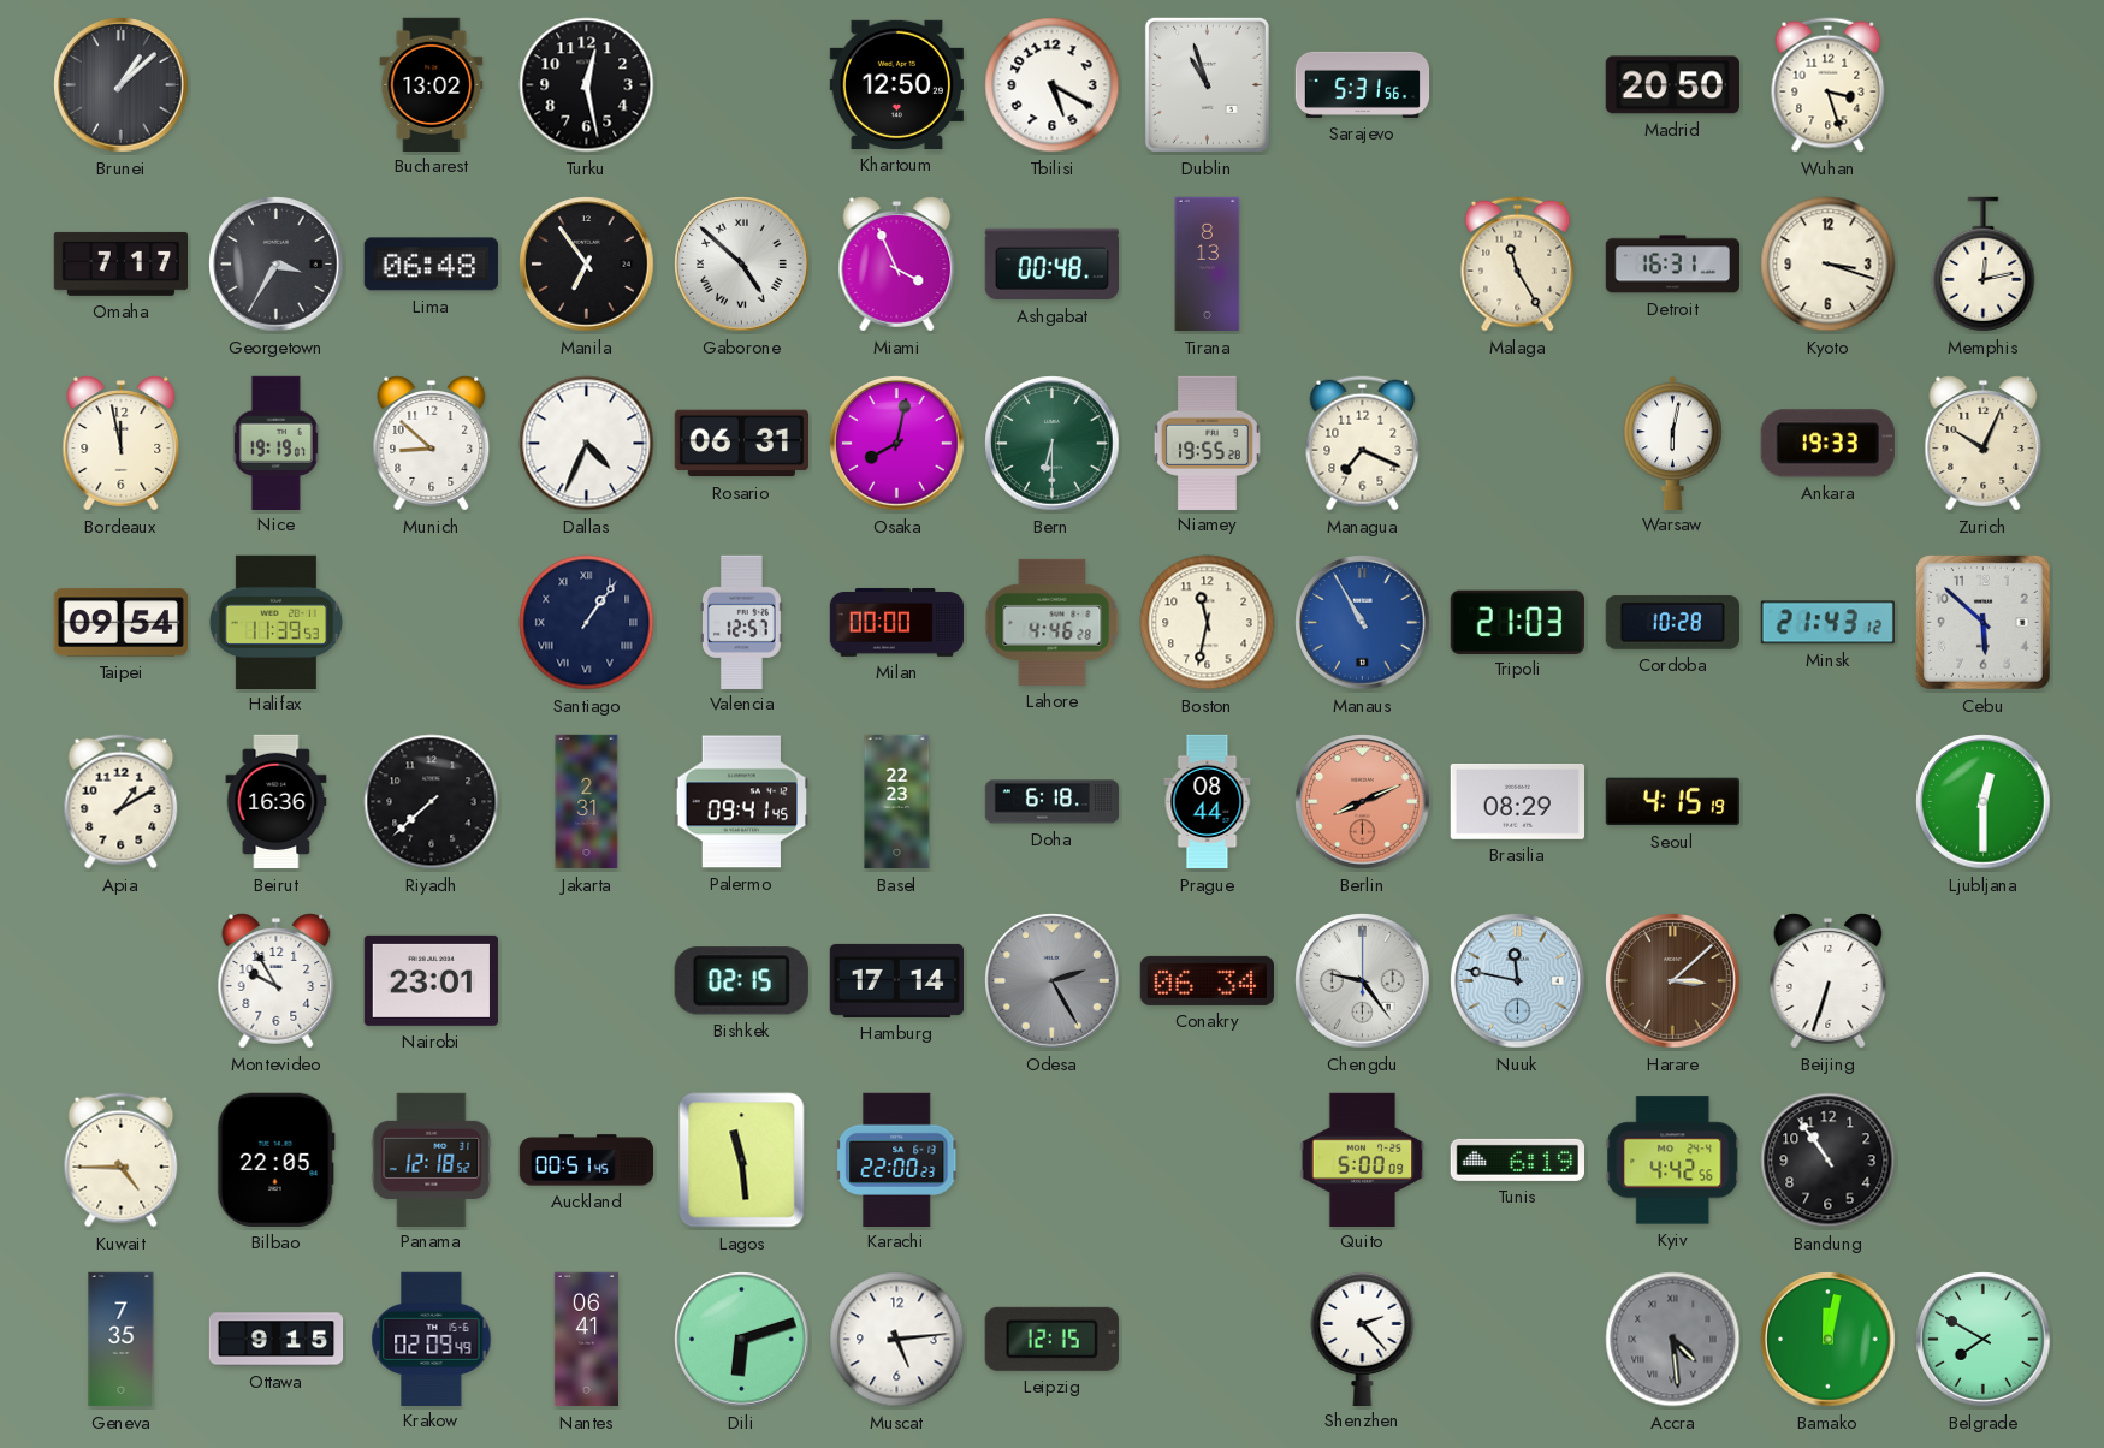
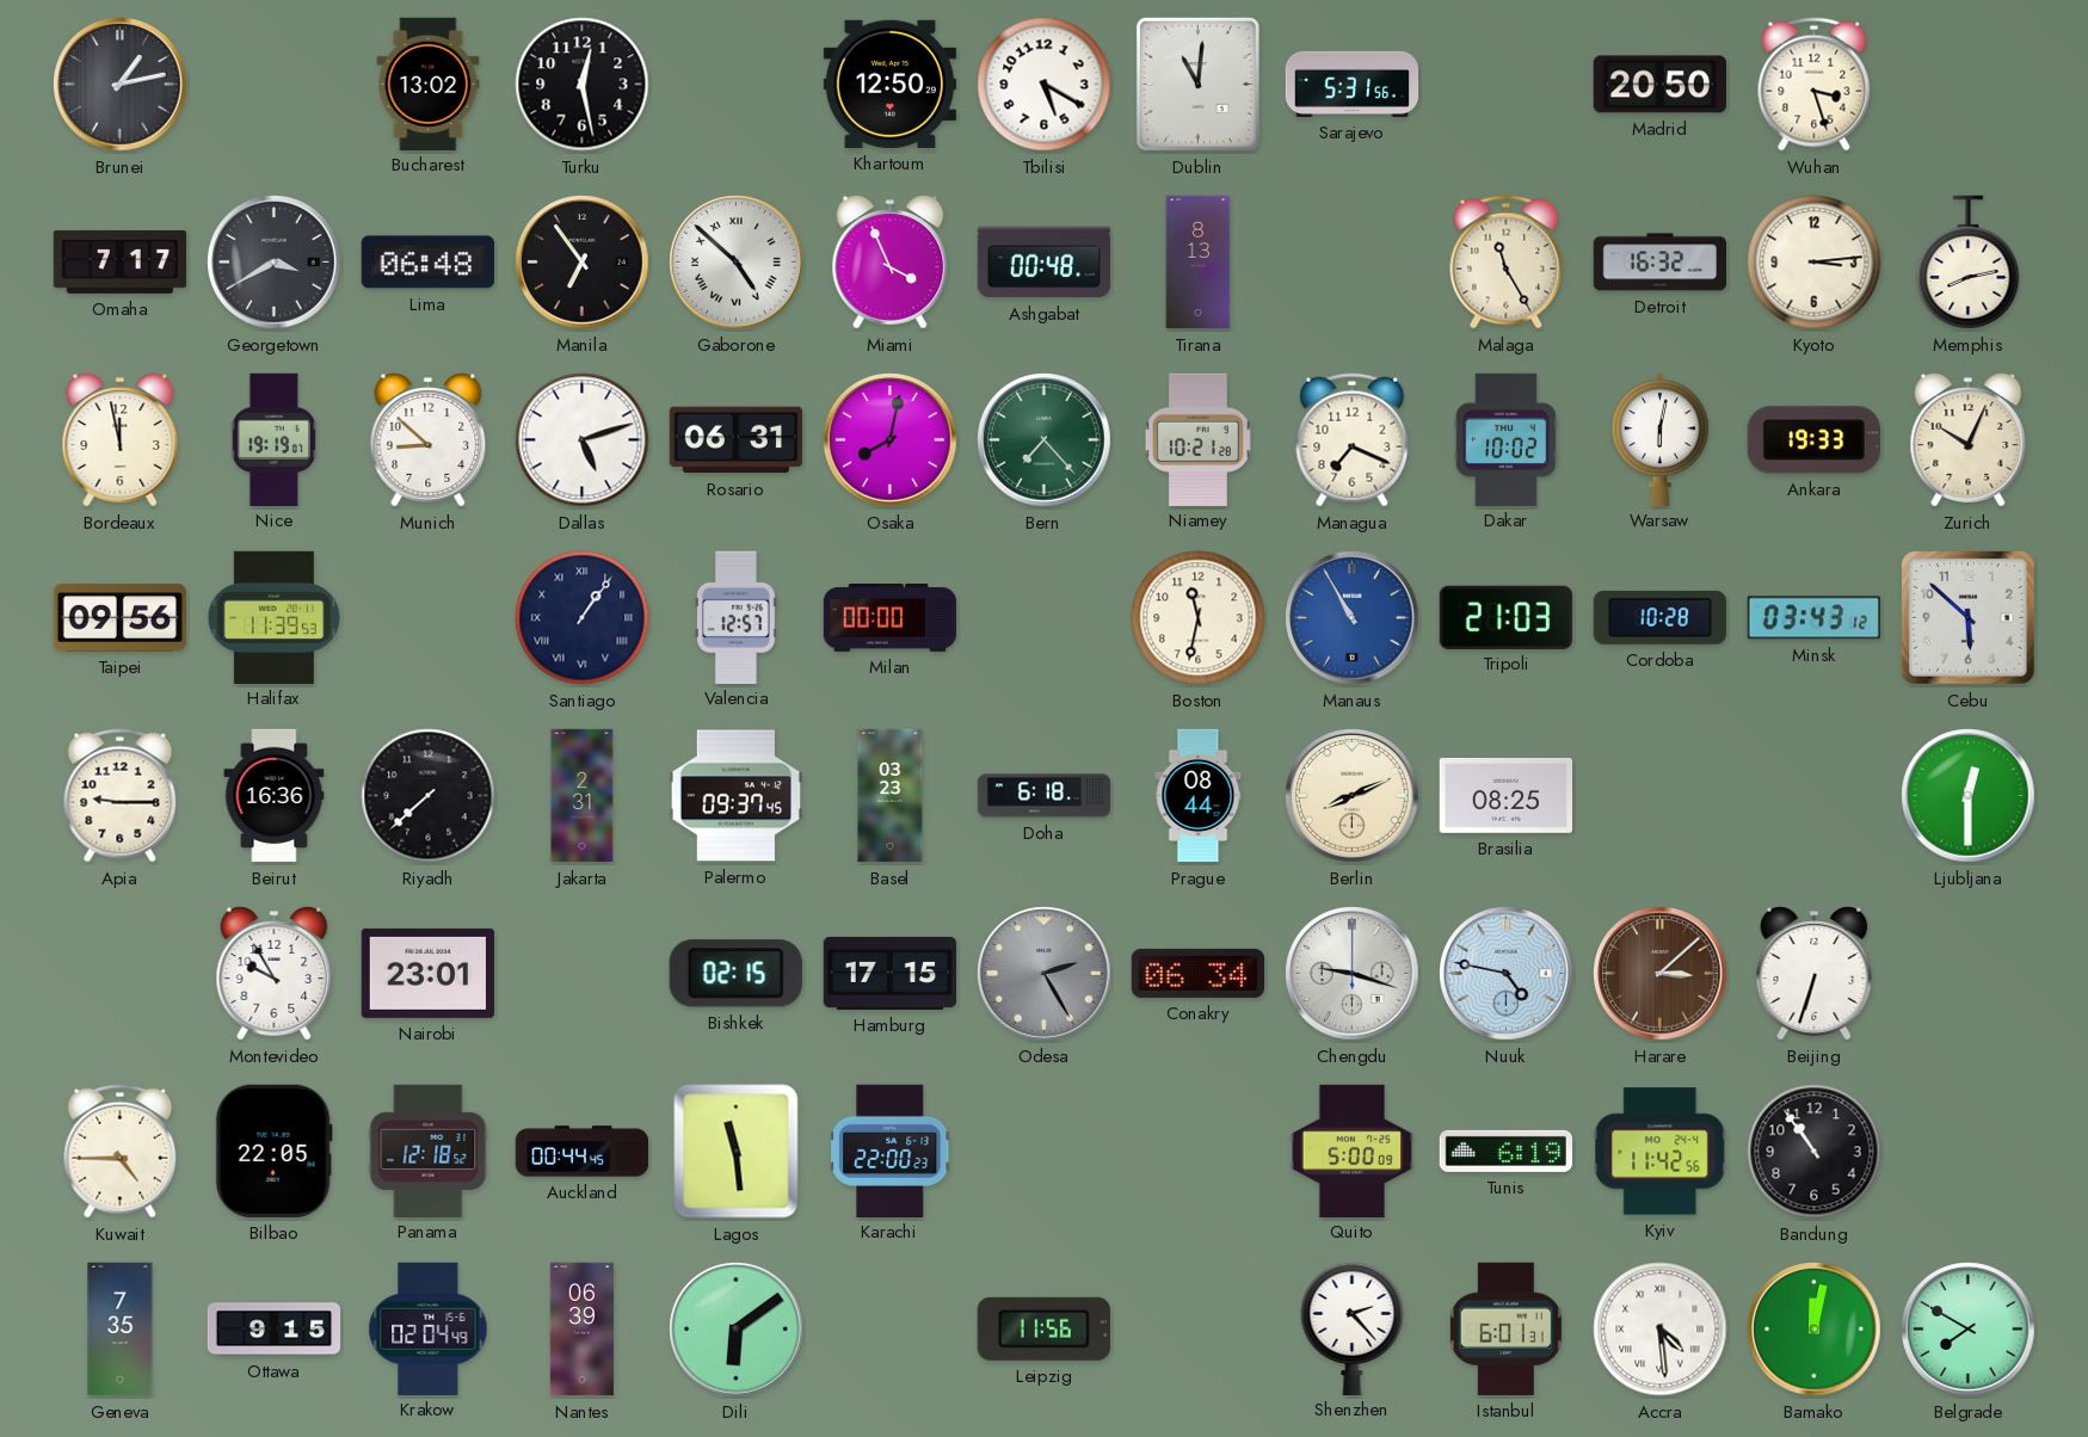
Brunei: 1:08 -> 1:13 (121, 85)
Dublin: 10:57 -> 11:01 (1197, 84)
Georgetown: 3:35 -> 3:40 (275, 263)
Detroit: 16:31 -> 16:32 (1659, 263)
Kyoto: 3:18 -> 3:14 (1815, 263)
Memphis: 12:13 -> 8:13 (1969, 263)
Dallas: 4:34 -> 5:12 (583, 440)
Bern: 6:30 -> 7:23 (1045, 440)
Niamey: 19:55 -> 10:21 (1197, 439)
Dakar: none -> 10:02 (1505, 439)
Taipei: 09:54 -> 09:56 (119, 618)
Lahore: 4:46 -> none (1053, 622)
Minsk: 21:43 -> 03:43 (1813, 618)
Apia: 1:10 -> 9:15 (121, 796)
Palermo: 09:41 -> 09:37 (735, 796)
Basel: 22:23 -> 03:23 (891, 796)
Berlin dial: salmon -> cream (1353, 796)
Brasilia: 08:29 -> 08:25 (1505, 796)
Seoul: 4:15 -> none (1672, 802)
Hamburg: 17:14 -> 17:15 (889, 973)
Chengdu: 9:24 -> 9:18 (1353, 974)
Nuuk: 11:47 -> 4:47 (1507, 974)
Auckland: 00:51 -> 00:44 (583, 1152)
Kyiv: 4:42 -> 11:42 (1661, 1152)
Krakow: 02:09 -> 02:04 (429, 1328)
Nantes: 06:41 -> 06:39 (581, 1330)
Dili: 6:12 -> 6:09 (737, 1330)
Muscat: 5:14 -> none (897, 1340)
Leipzig: 12:15 -> 11:56 (1043, 1328)
Istanbul: none -> 6:01 (1505, 1328)
Accra dial: grey -> white (1661, 1330)
